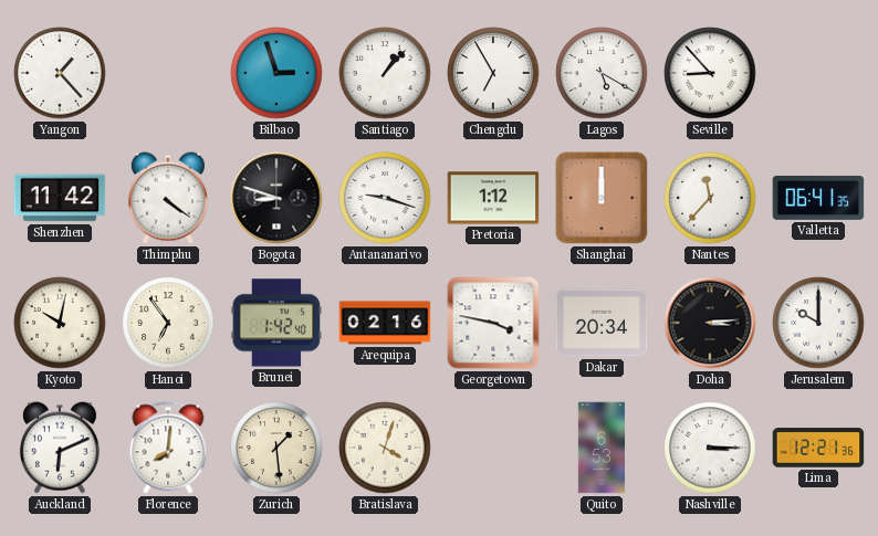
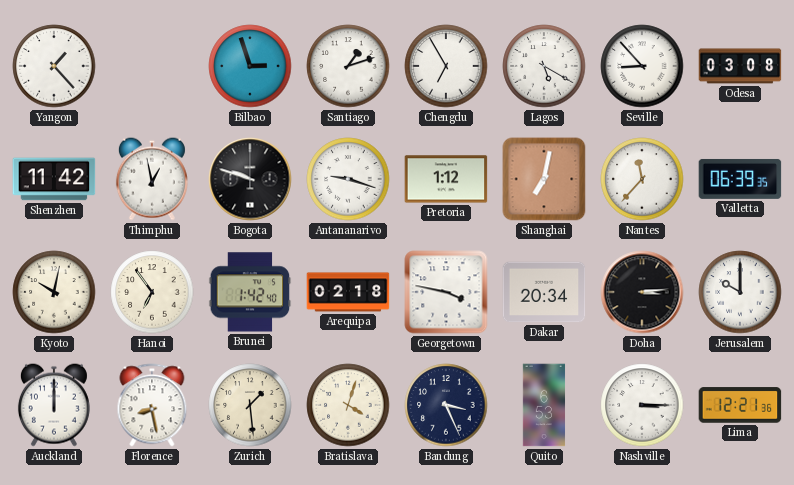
Santiago: 1:07 -> 1:12 (348, 66)
Odesa: none -> 03:08 (740, 66)
Thimphu: 4:21 -> 12:58 (152, 179)
Bogota: 8:48 -> 9:48 (250, 179)
Shanghai: 12:00 -> 7:02 (544, 179)
Valletta: 06:41 -> 06:39 (740, 179)
Arequipa: 02:16 -> 02:18 (348, 292)
Auckland: 6:11 -> 12:00 (54, 405)
Florence: 8:01 -> 8:28 (152, 405)
Bandung: none -> 3:26 (446, 405)
